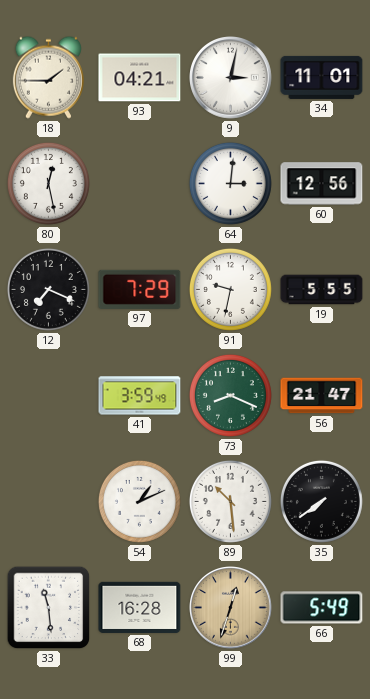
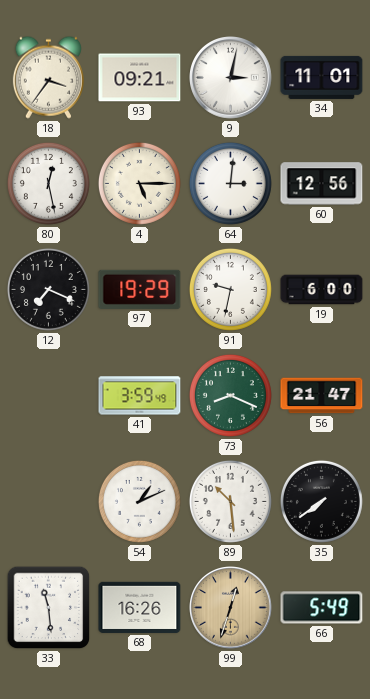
18: 1:45 -> 3:36 (48, 77)
93: 04:21 -> 09:21 (140, 78)
4: none -> 5:15 (139, 183)
97: 7:29 -> 19:29 (140, 289)
19: 5:55 -> 6:00 (322, 290)
68: 16:28 -> 16:26 (140, 607)
